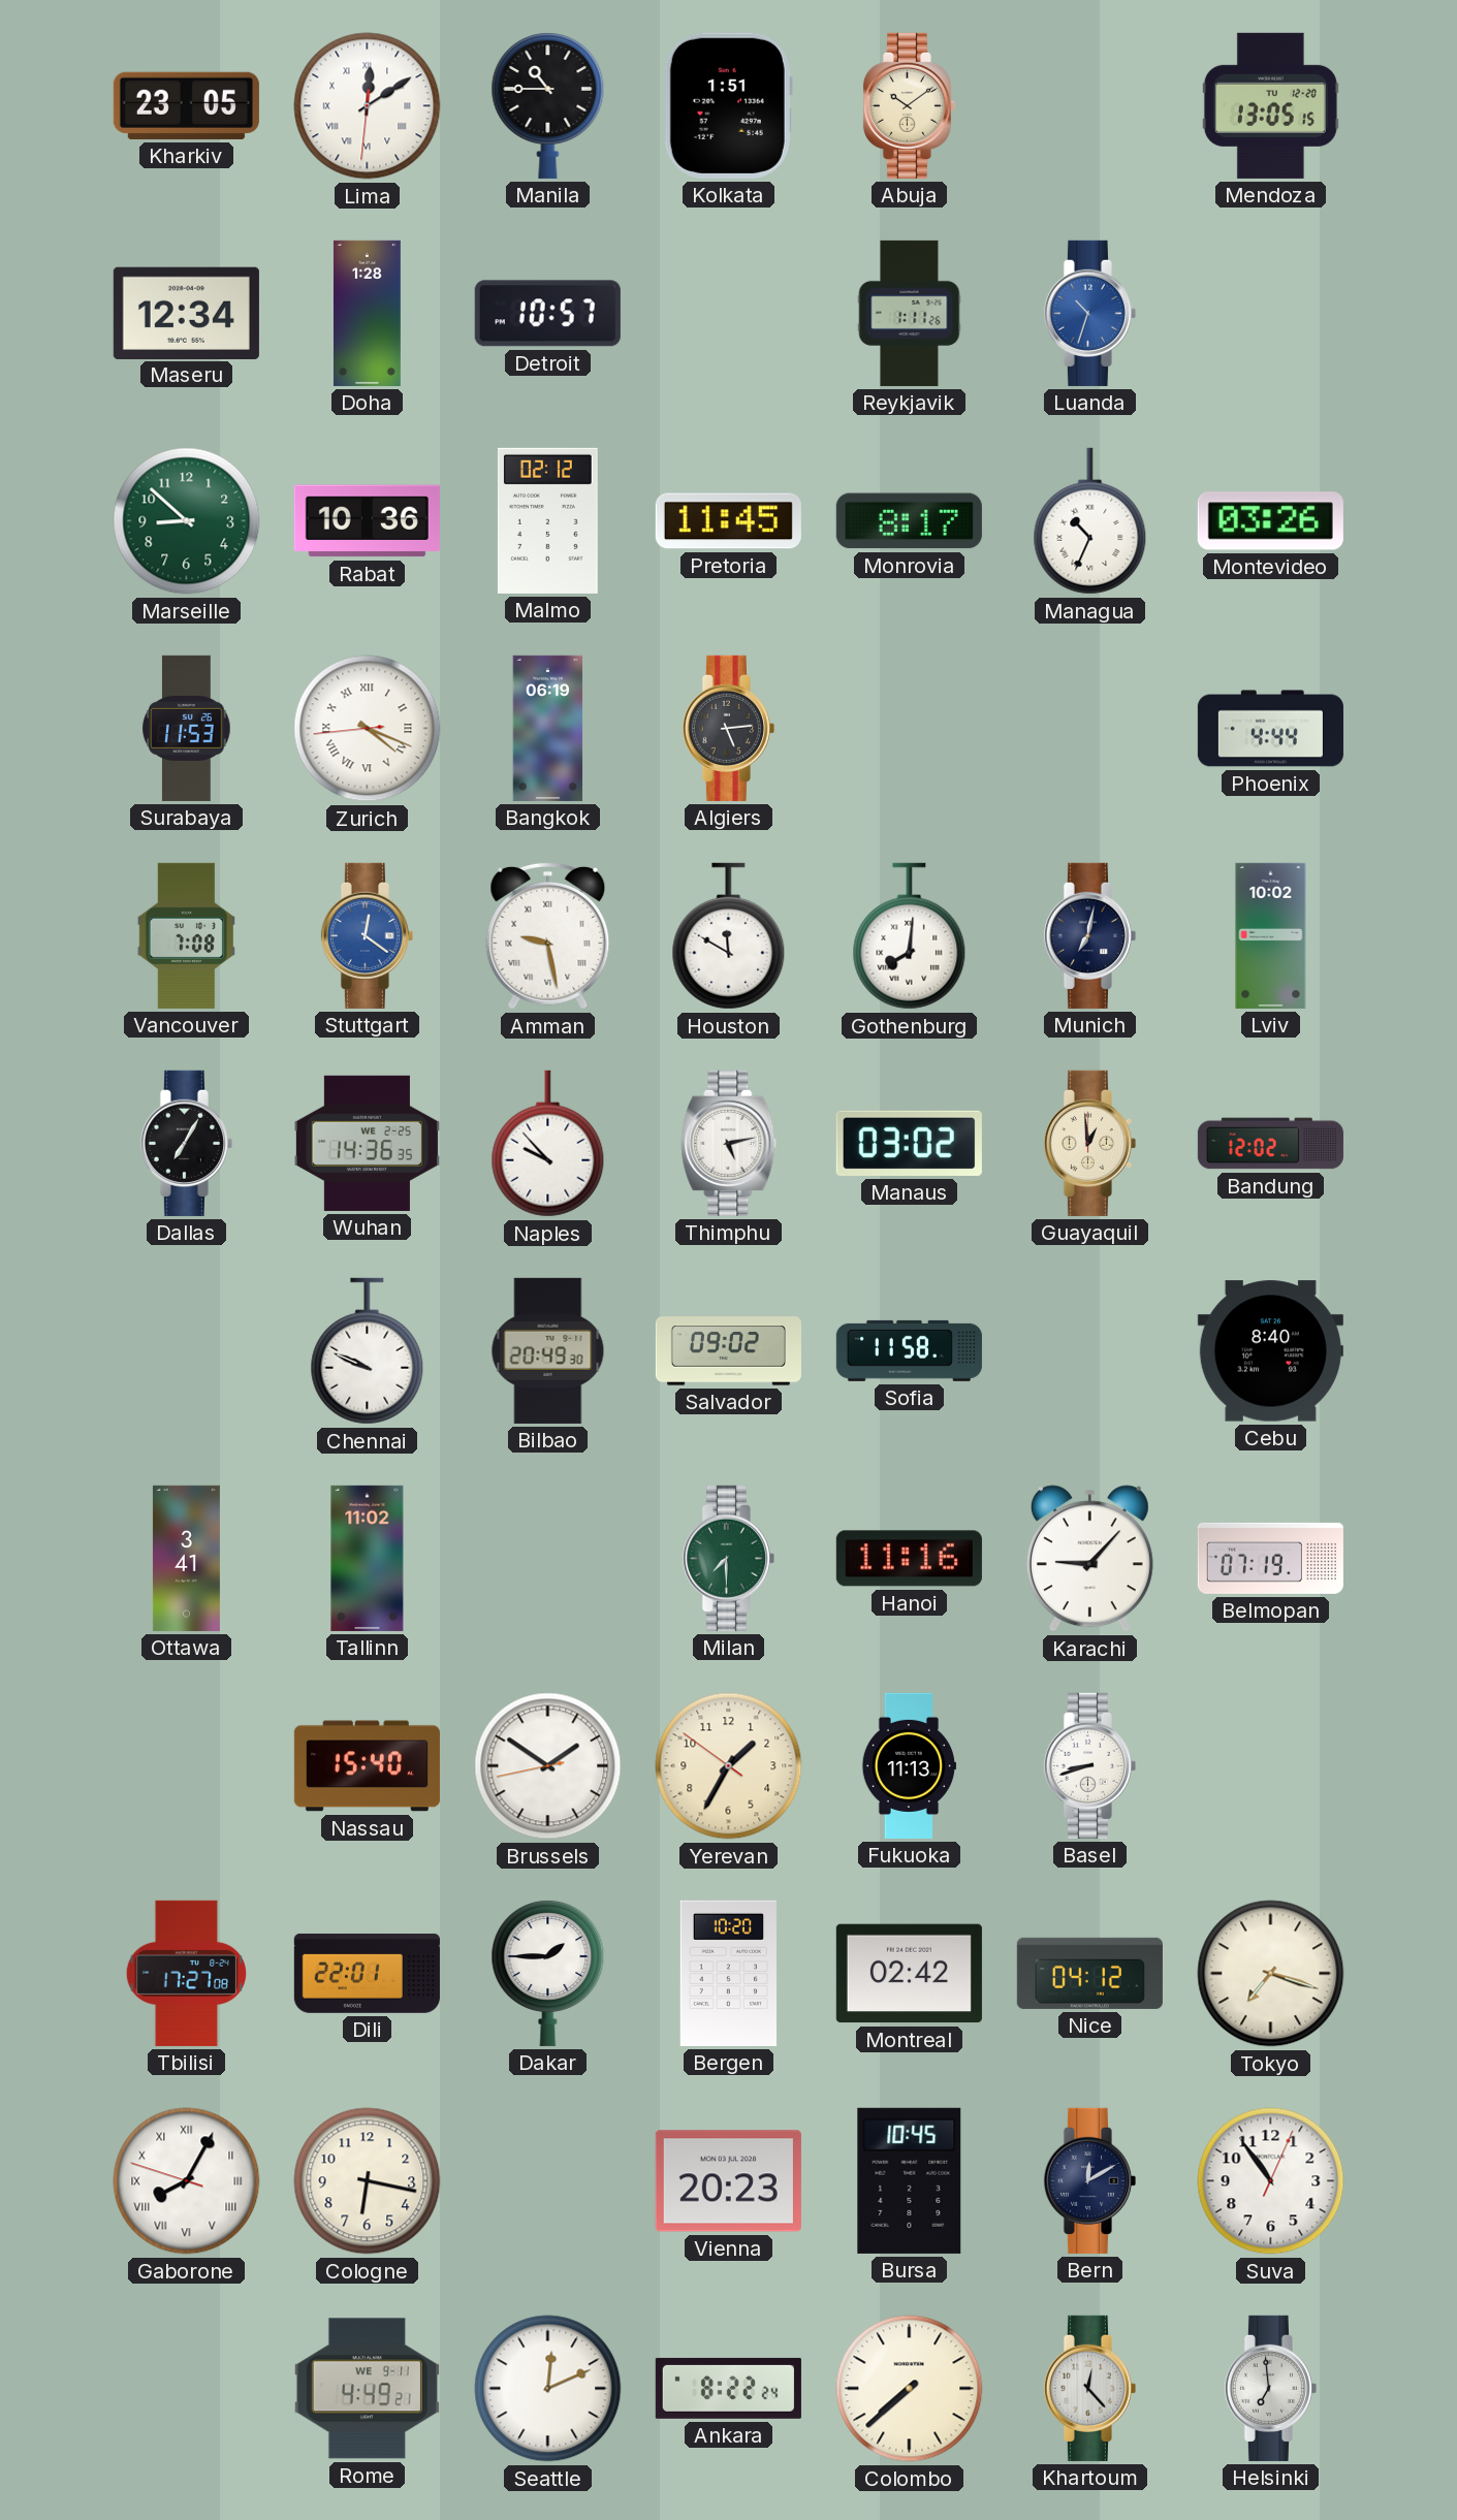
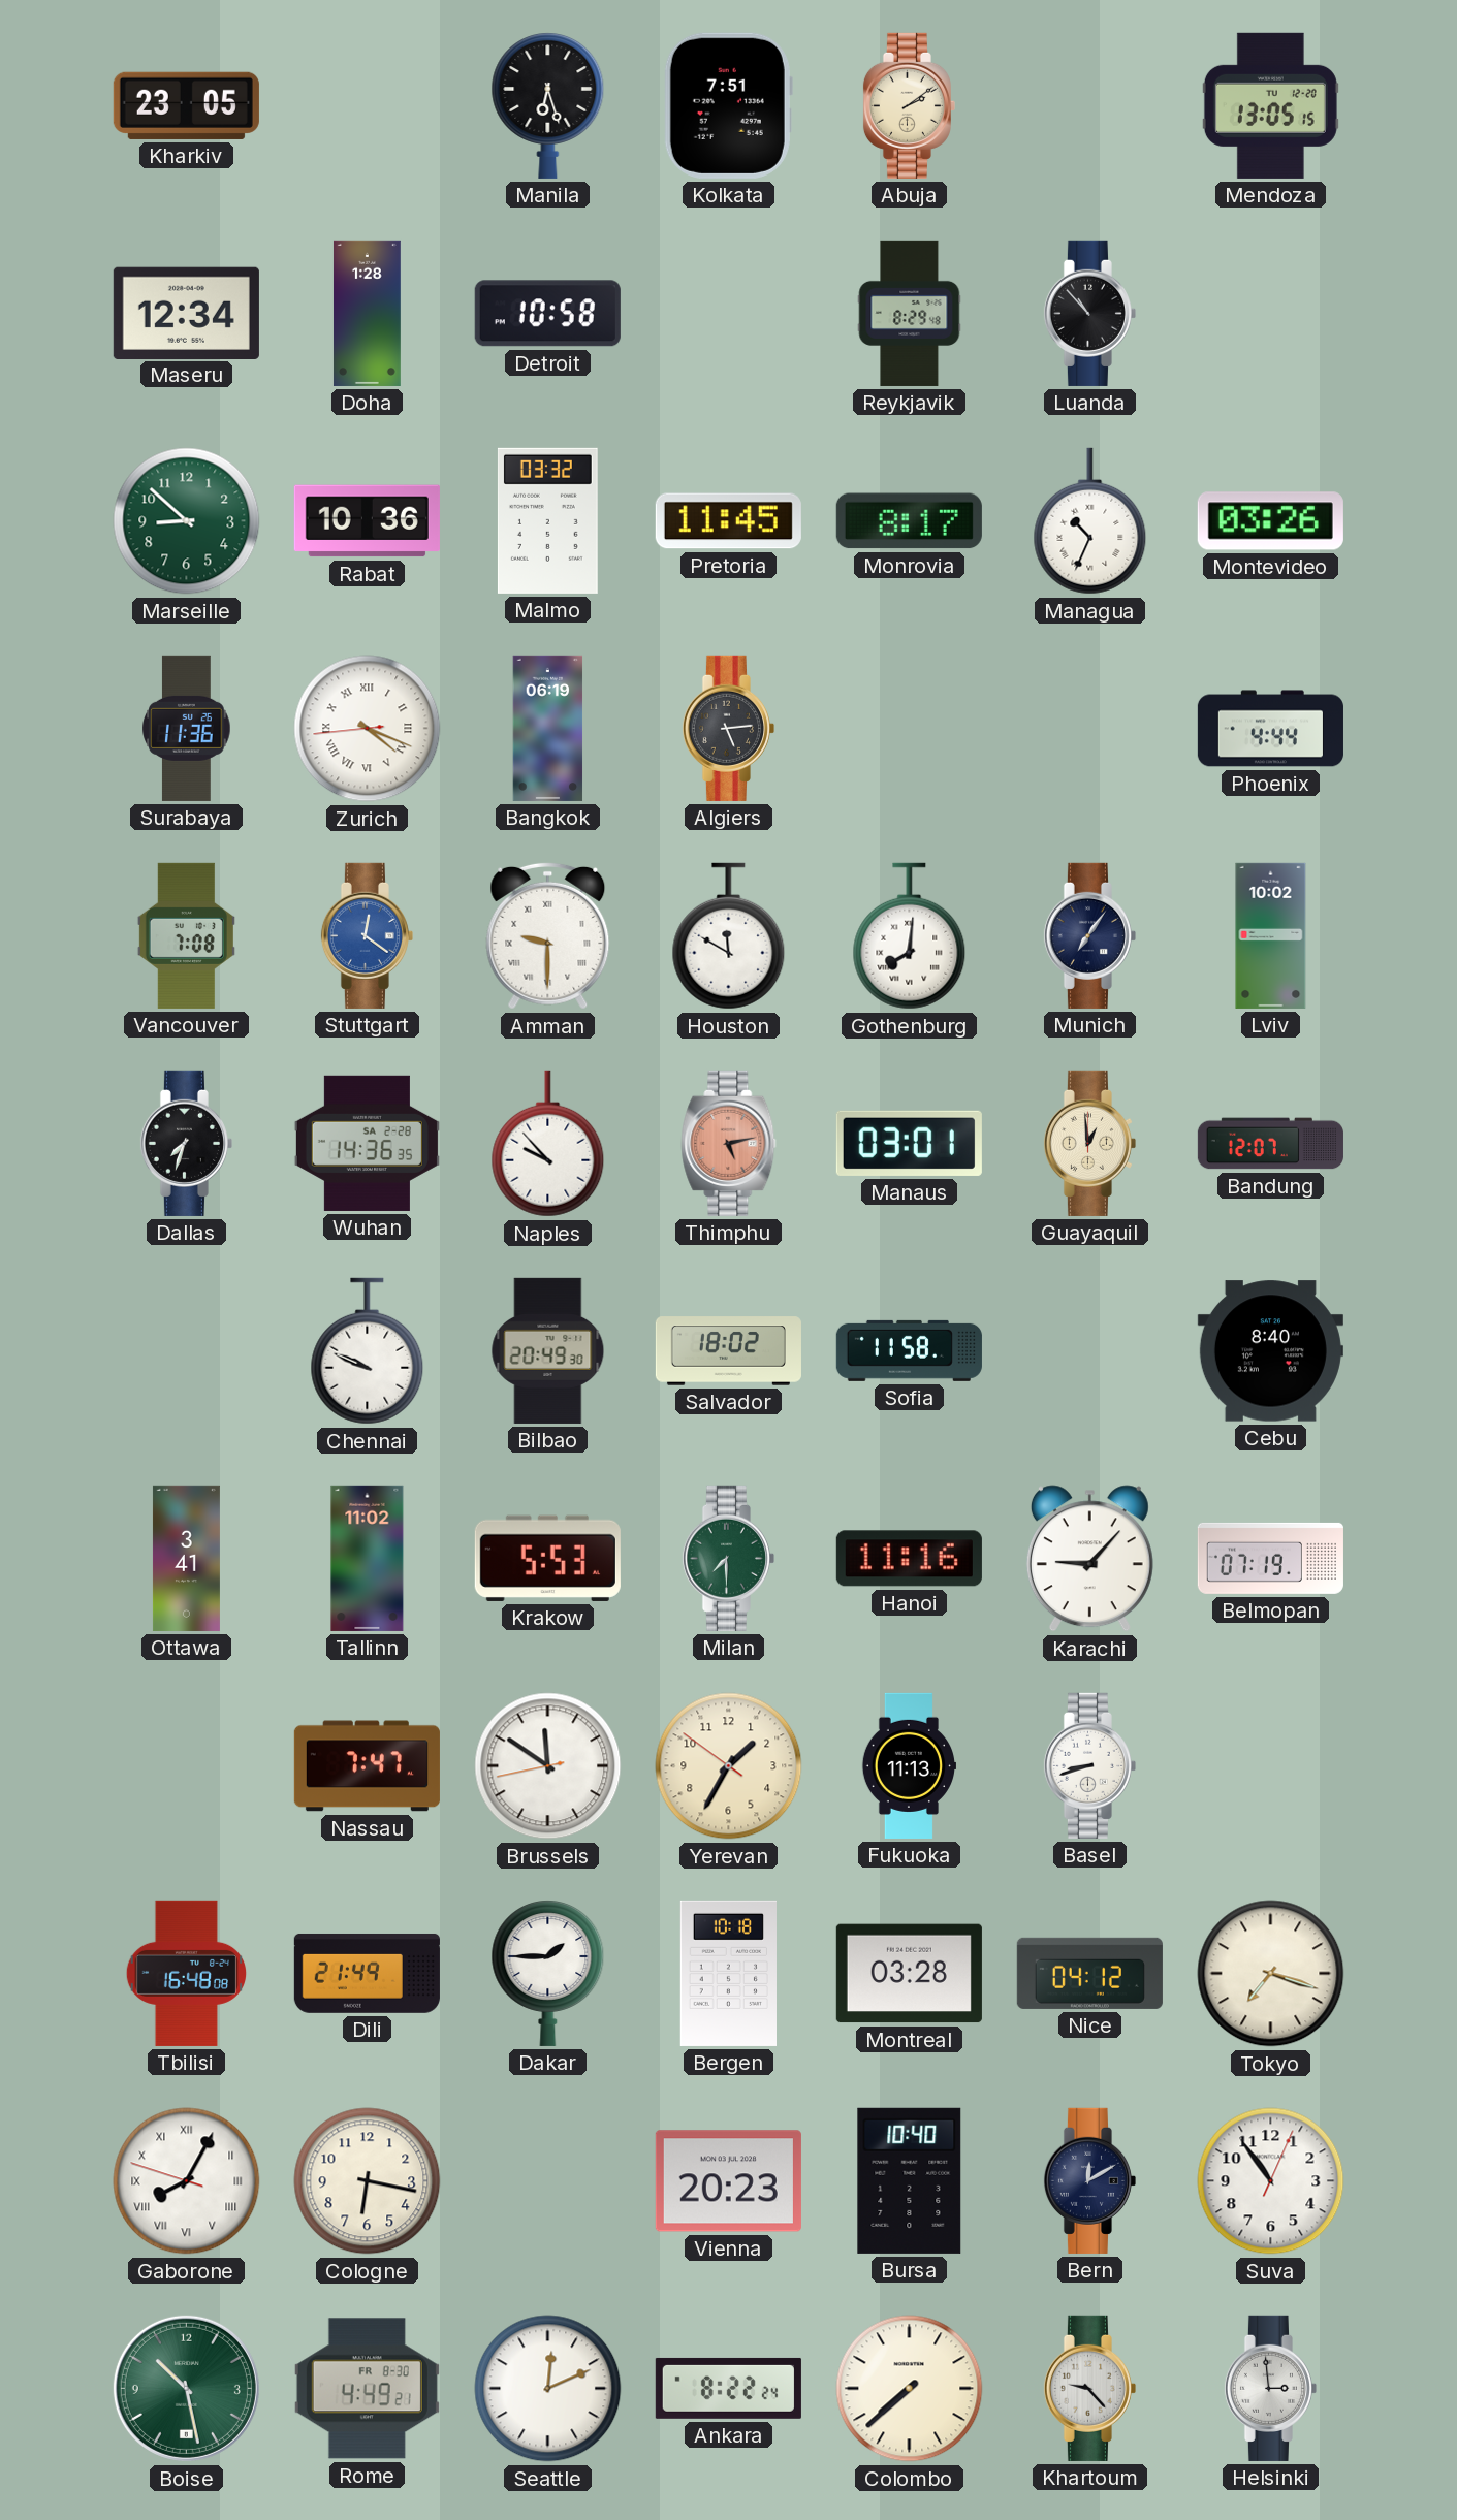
Lima: 12:09 -> none (368, 106)
Manila: 10:45 -> 6:27 (548, 106)
Kolkata: 1:51 -> 7:51 (728, 105)
Abuja: 10:09 -> 2:09 (909, 105)
Detroit: 10:57 -> 10:58 (547, 314)
Reykjavik: 1:11 -> 8:29 (910, 313)
Luanda: 10:33 -> 10:53 (1089, 313)
Luanda dial: blue -> black (1089, 313)
Malmo: 02:12 -> 03:32 (547, 520)
Surabaya: 11:53 -> 11:36 (187, 728)
Amman: 9:28 -> 9:30 (548, 935)
Munich: 7:02 -> 7:06 (1089, 935)
Dallas: 7:05 -> 7:33 (186, 1143)
Wuhan date: WE 2-25 -> SA 2-28 (367, 1143)
Thimphu dial: white -> salmon (729, 1143)
Manaus: 03:02 -> 03:01 (909, 1143)
Bandung: 12:02 -> 12:07 (1270, 1144)
Salvador: 09:02 -> 18:02 (728, 1351)
Krakow: none -> 5:53 (547, 1558)
Nassau: 15:40 -> 7:47 (367, 1766)
Brussels: 1:50 -> 11:50 (548, 1766)
Tbilisi: 17:27 -> 16:48 (186, 1973)
Dili: 22:01 -> 21:49 (367, 1973)
Bergen: 10:20 -> 10:18 (728, 1973)
Montreal: 02:42 -> 03:28 (909, 1974)
Bursa: 10:45 -> 10:40 (910, 2180)
Boise: none -> 10:28 (186, 2388)
Rome date: WE 9-11 -> FR 8-30 (367, 2389)
Khartoum: 12:23 -> 9:23 (1089, 2388)
Helsinki: 6:59 -> 2:59 (1270, 2388)
